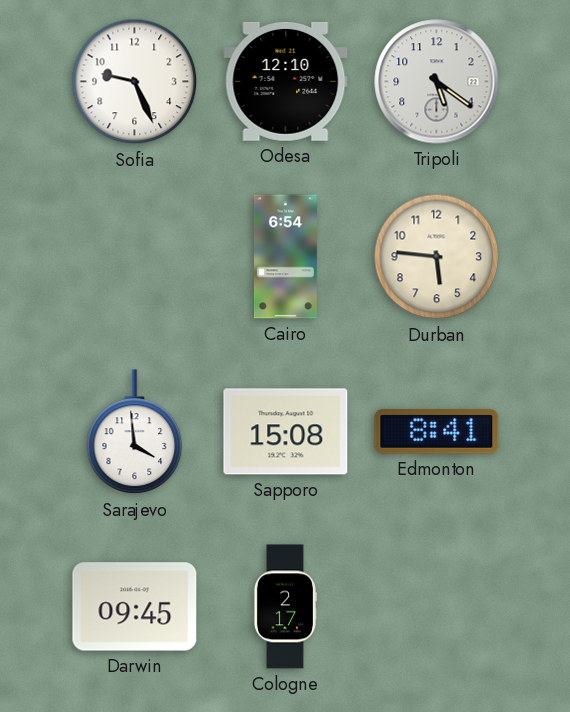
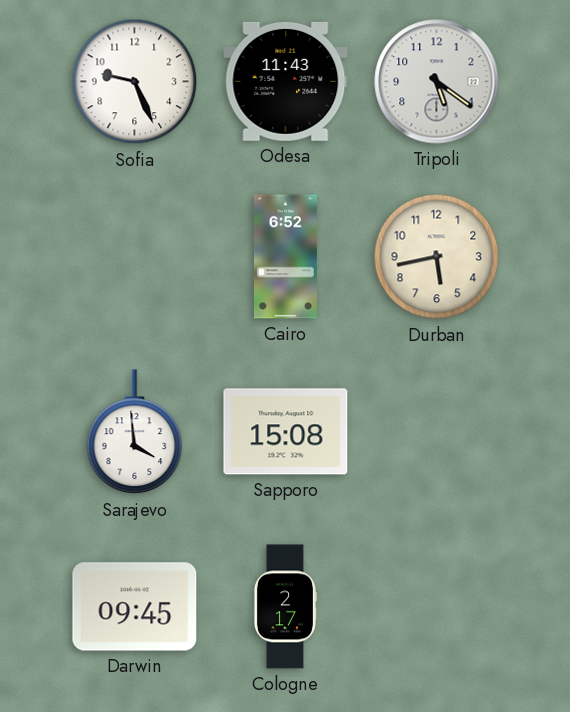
Odesa: 12:10 -> 11:43 (286, 81)
Cairo: 6:54 -> 6:52 (285, 257)
Durban: 5:46 -> 5:43 (437, 257)
Edmonton: 8:41 -> none (437, 432)
